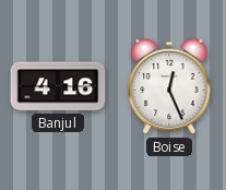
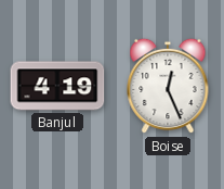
Banjul: 4:16 -> 4:19 (57, 86)
